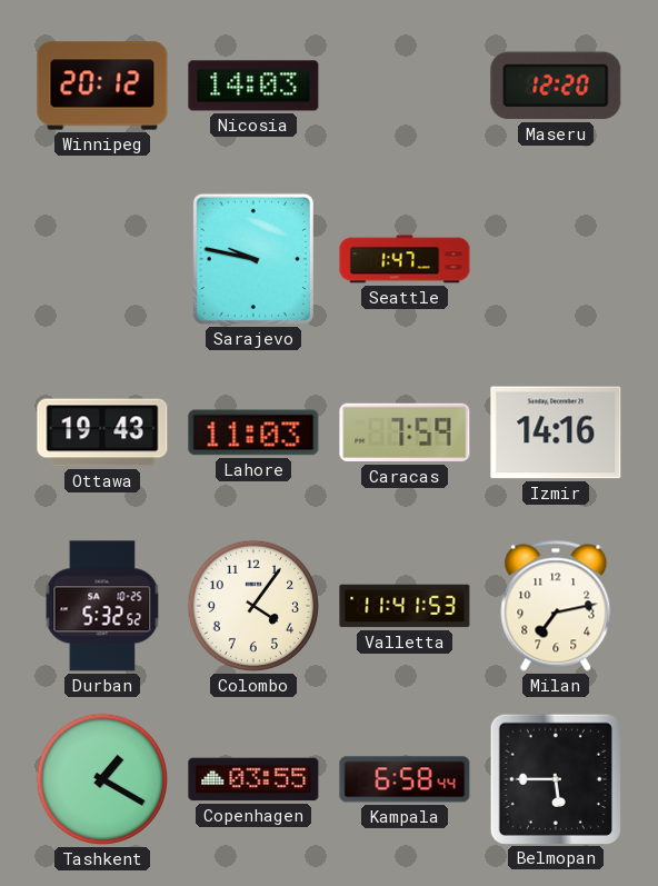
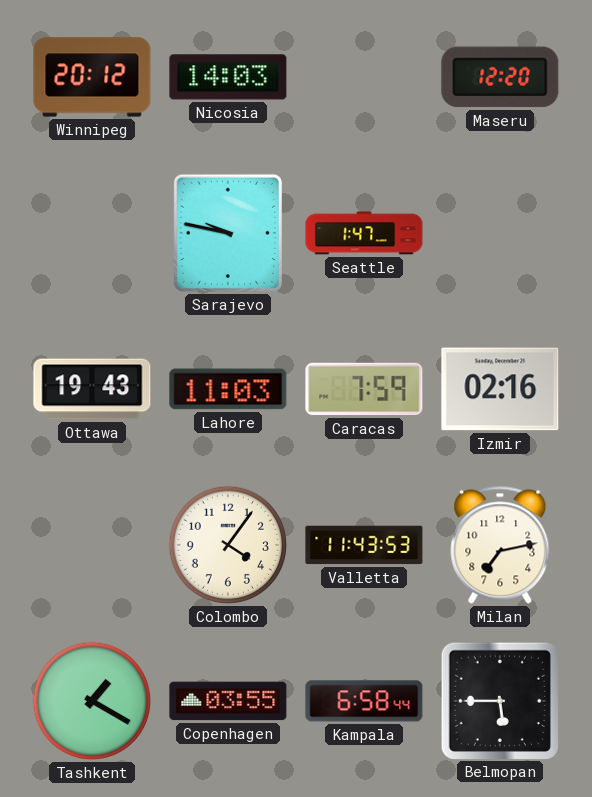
Izmir: 14:16 -> 02:16 (500, 389)
Durban: 5:32 -> none (102, 606)
Valletta: 11:41 -> 11:43 (364, 545)
